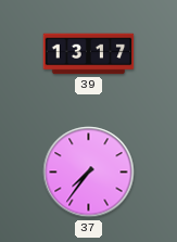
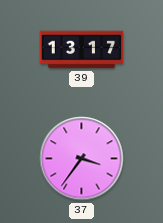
37: 7:36 -> 3:36 (82, 159)
